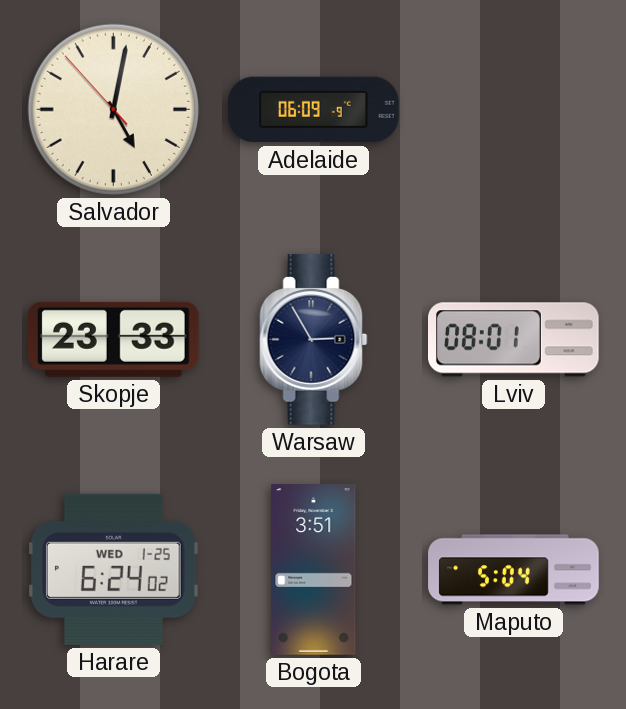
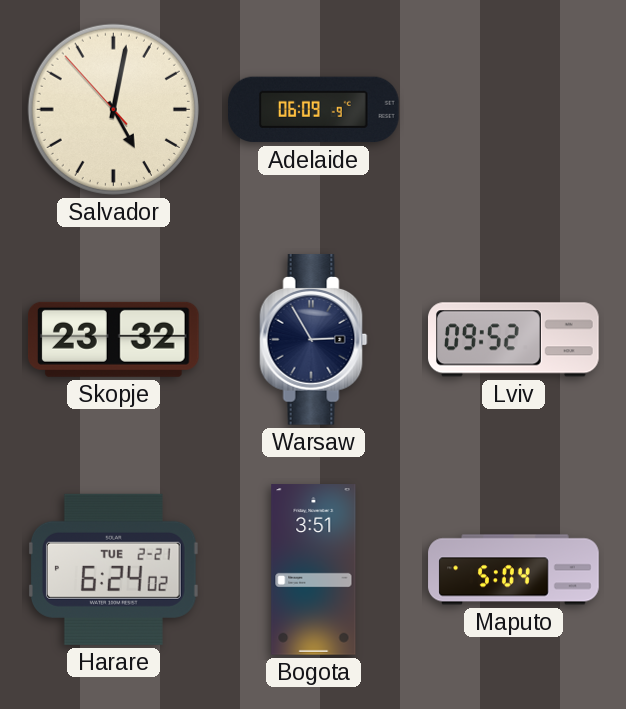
Skopje: 23:33 -> 23:32 (113, 339)
Lviv: 08:01 -> 09:52 (514, 340)
Harare date: WED 1-25 -> TUE 2-21 (114, 569)
